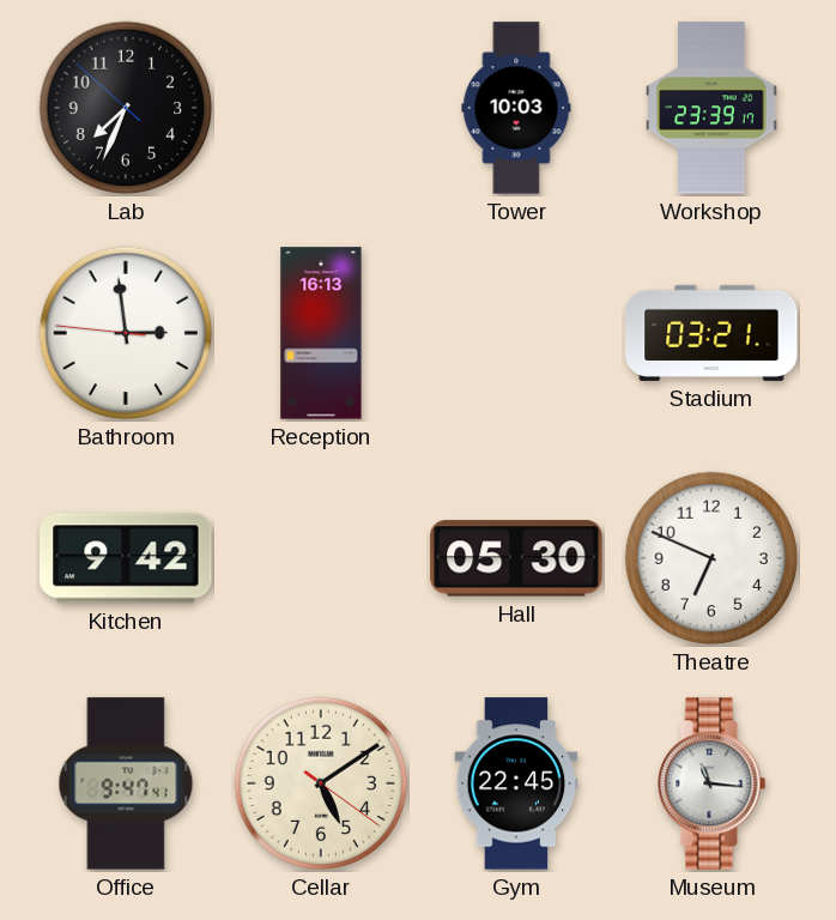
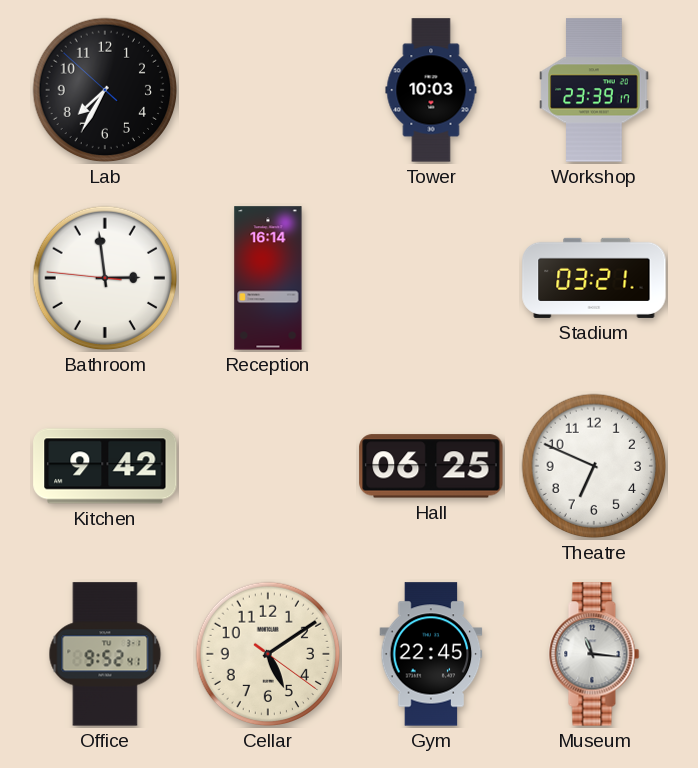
Lab: 7:33 -> 7:34 (105, 90)
Reception: 16:13 -> 16:14 (268, 278)
Hall: 05:30 -> 06:25 (431, 466)
Office: 9:47 -> 9:52 (105, 654)
